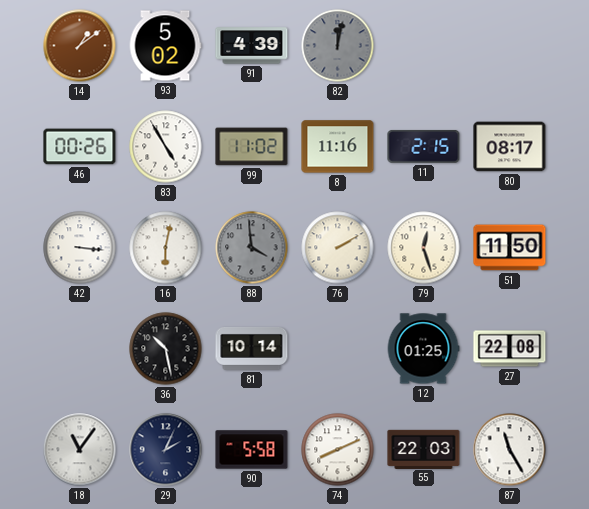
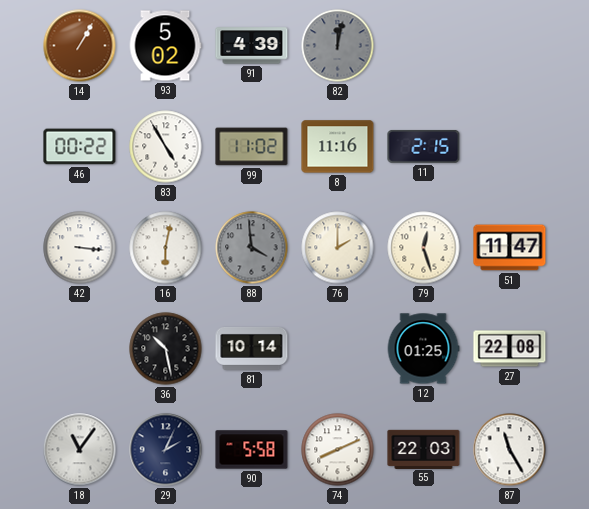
14: 1:09 -> 1:05 (80, 46)
46: 00:26 -> 00:22 (80, 147)
80: 08:17 -> none (510, 147)
76: 2:10 -> 2:00 (338, 248)
51: 11:50 -> 11:47 (510, 248)
